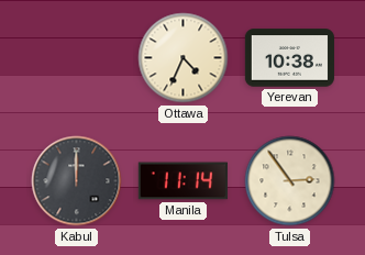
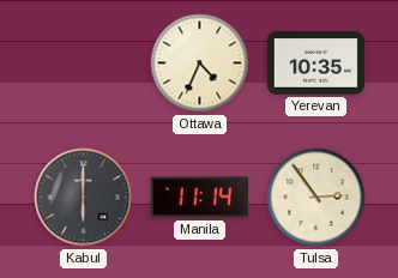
Yerevan: 10:38 -> 10:35 (315, 64)
Kabul: 12:00 -> 6:00 (84, 198)
